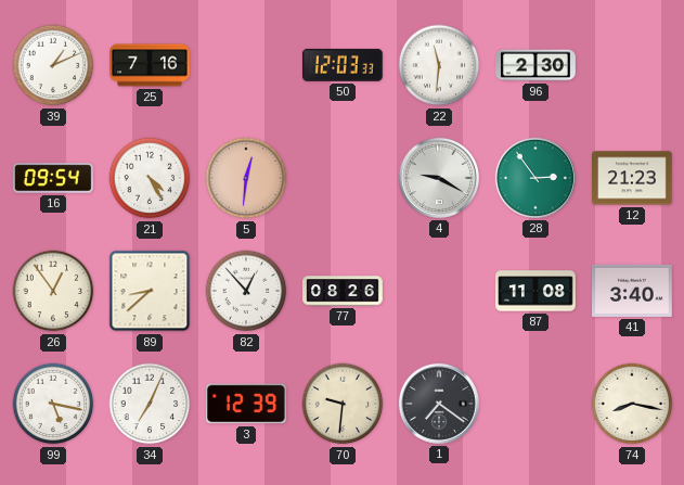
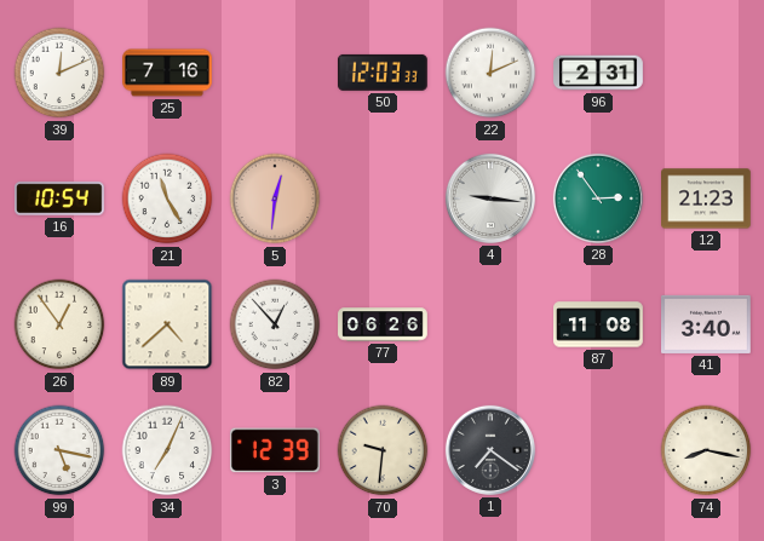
39: 1:11 -> 12:11 (59, 73)
22: 11:31 -> 12:11 (490, 73)
96: 2:30 -> 2:31 (598, 73)
16: 09:54 -> 10:54 (61, 198)
21: 4:25 -> 11:25 (167, 198)
4: 9:20 -> 9:16 (490, 198)
89: 8:38 -> 4:38 (167, 324)
77: 08:26 -> 06:26 (383, 324)
